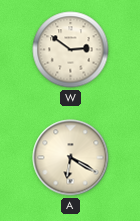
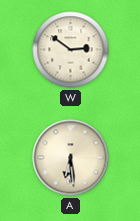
A: 6:20 -> 6:29 (71, 158)
